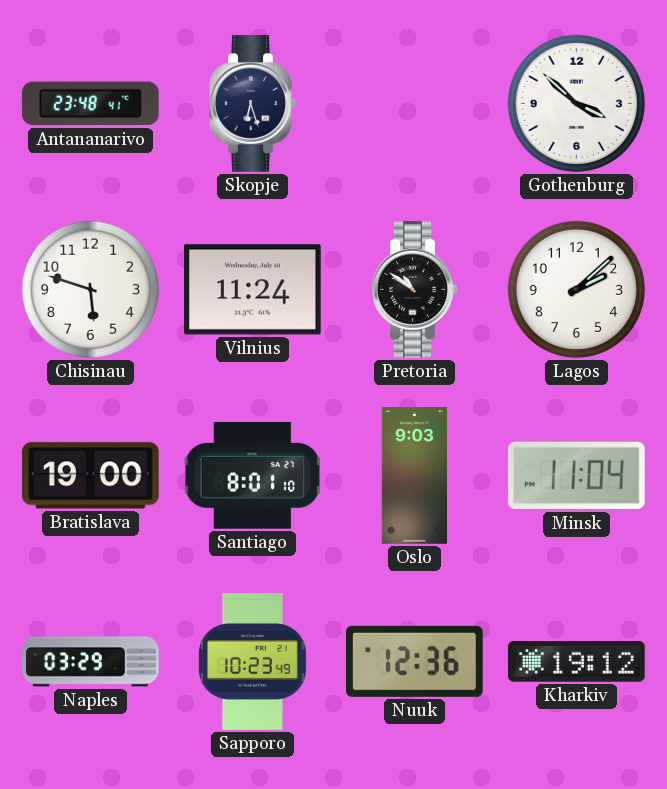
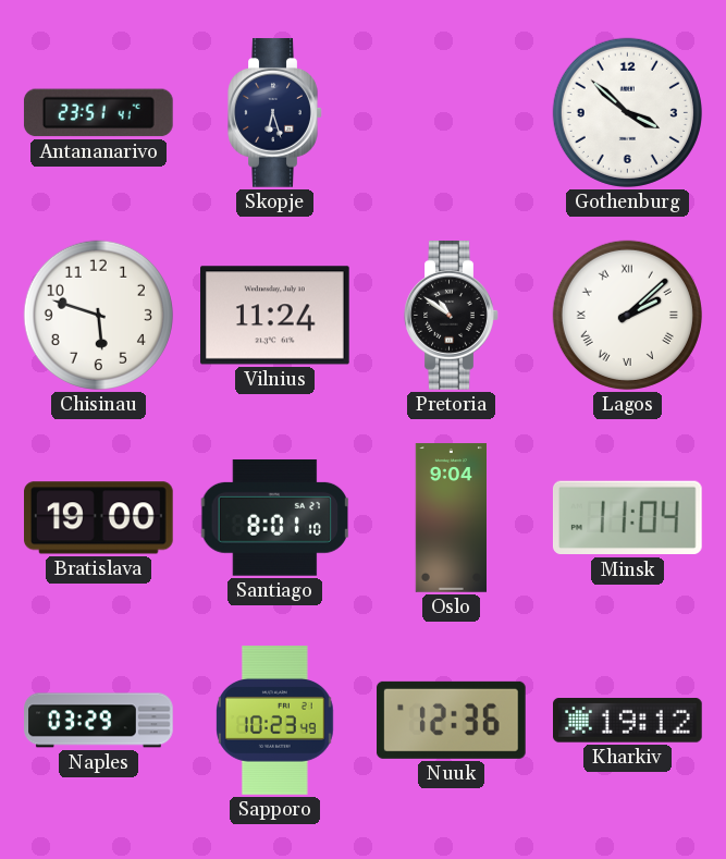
Antananarivo: 23:48 -> 23:51 (99, 113)
Lagos numerals: Arabic -> Roman (627, 315)
Oslo: 9:03 -> 9:04 (451, 518)
